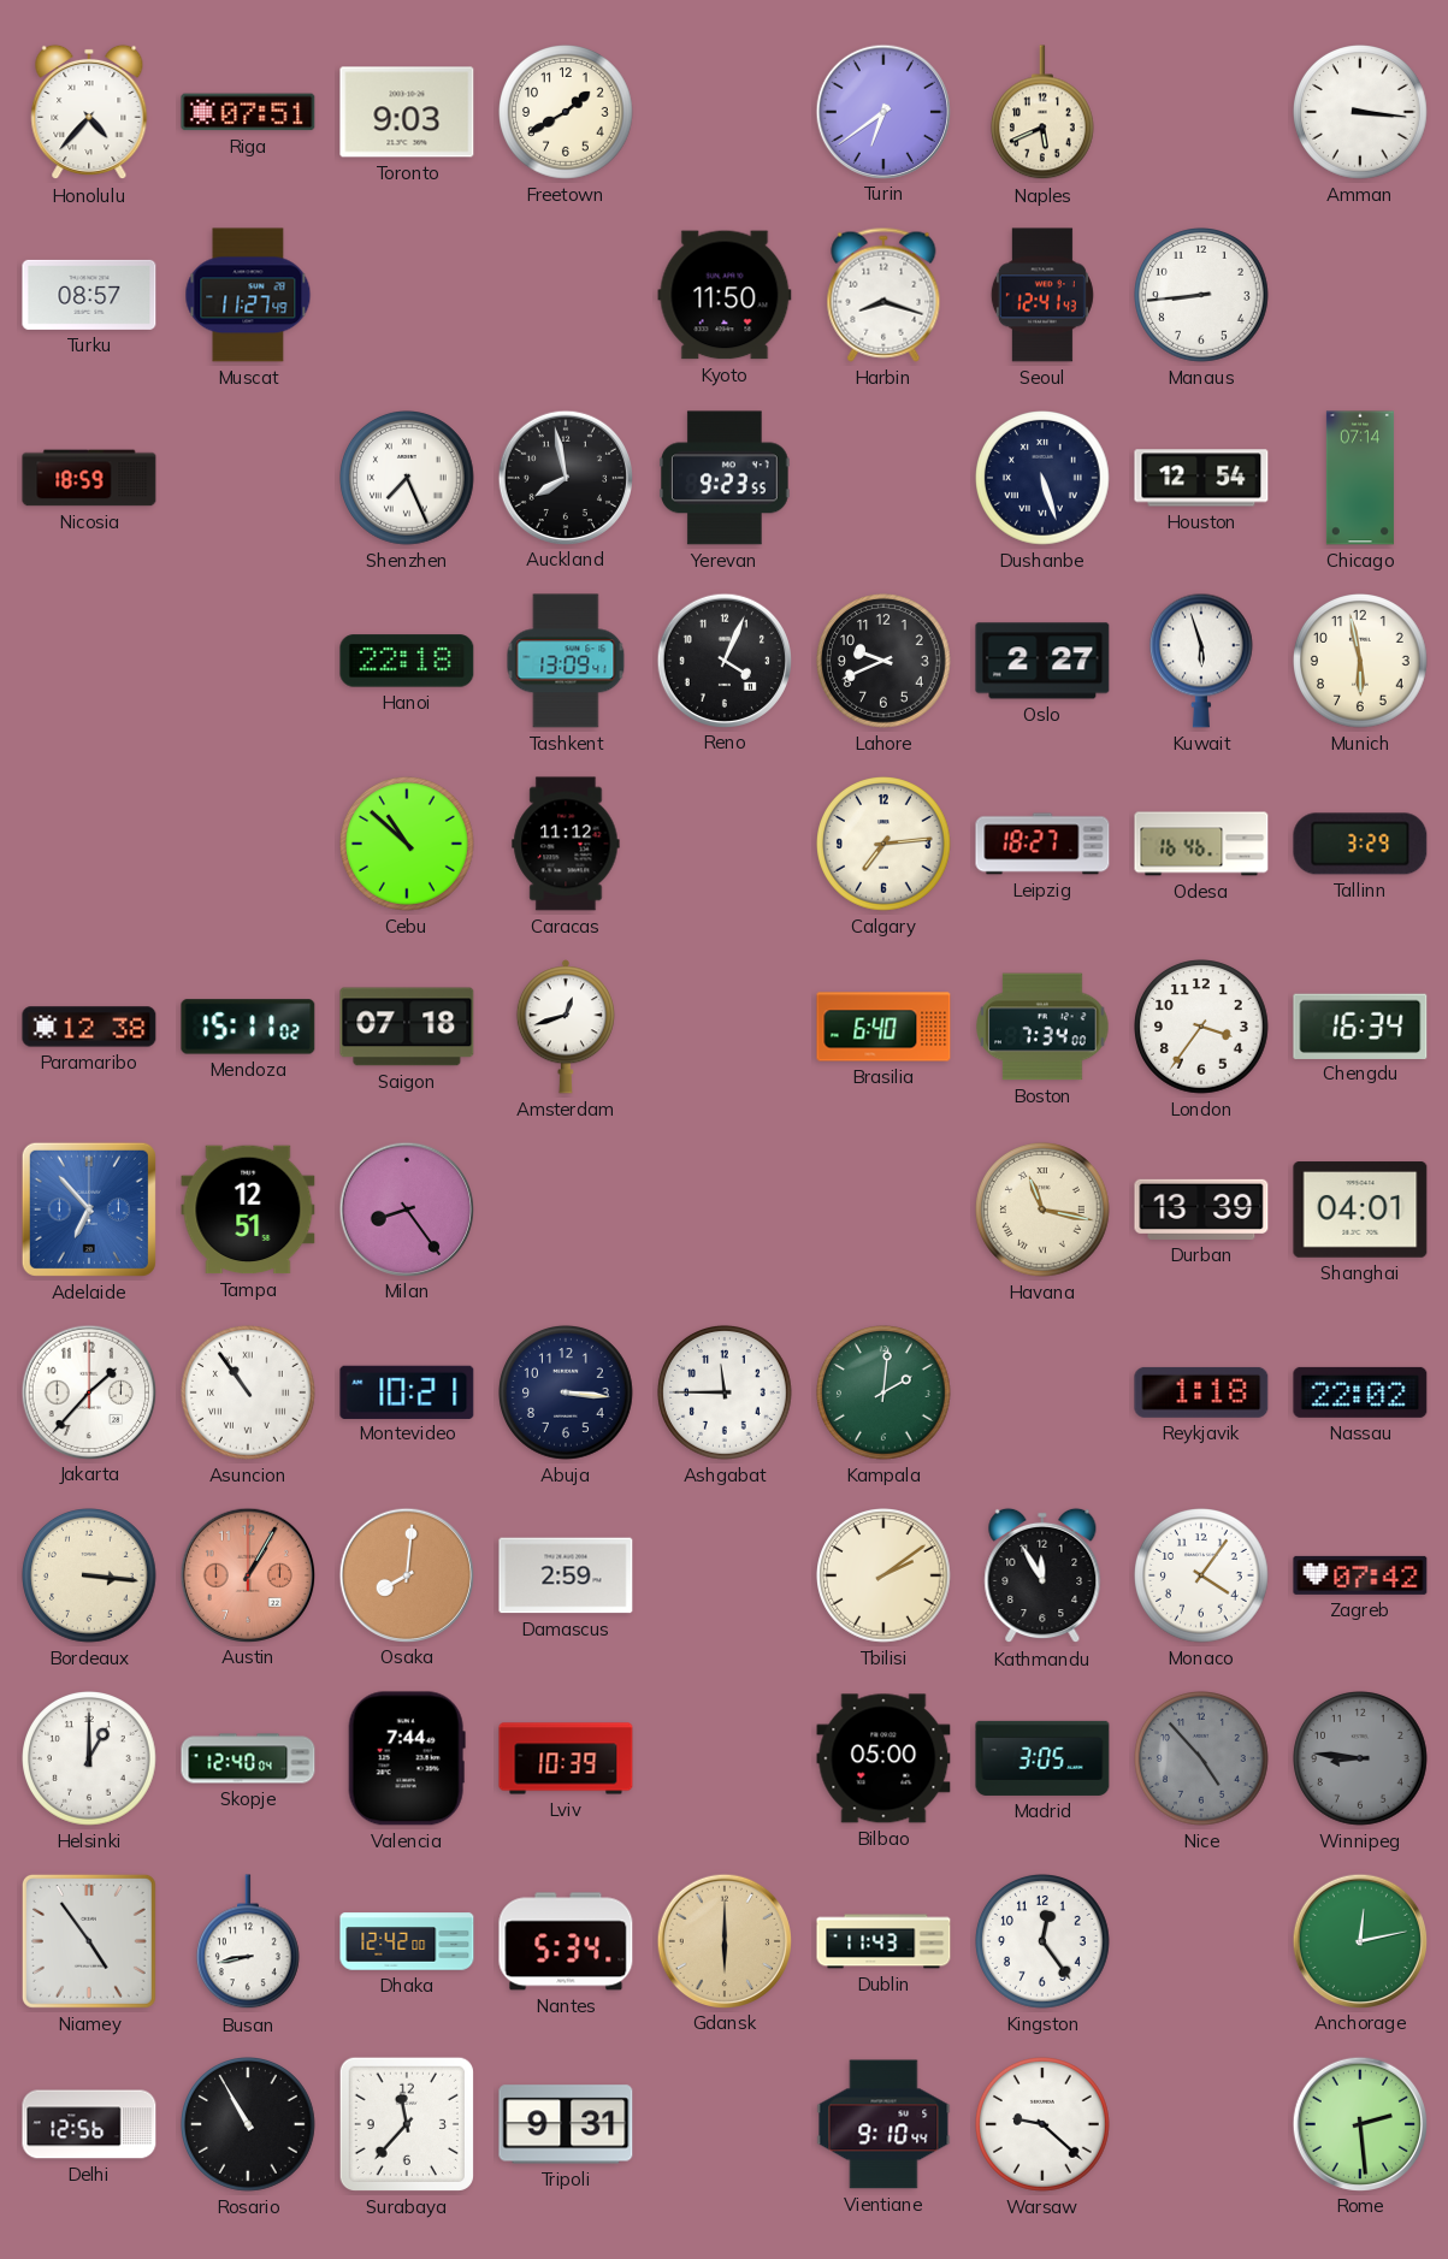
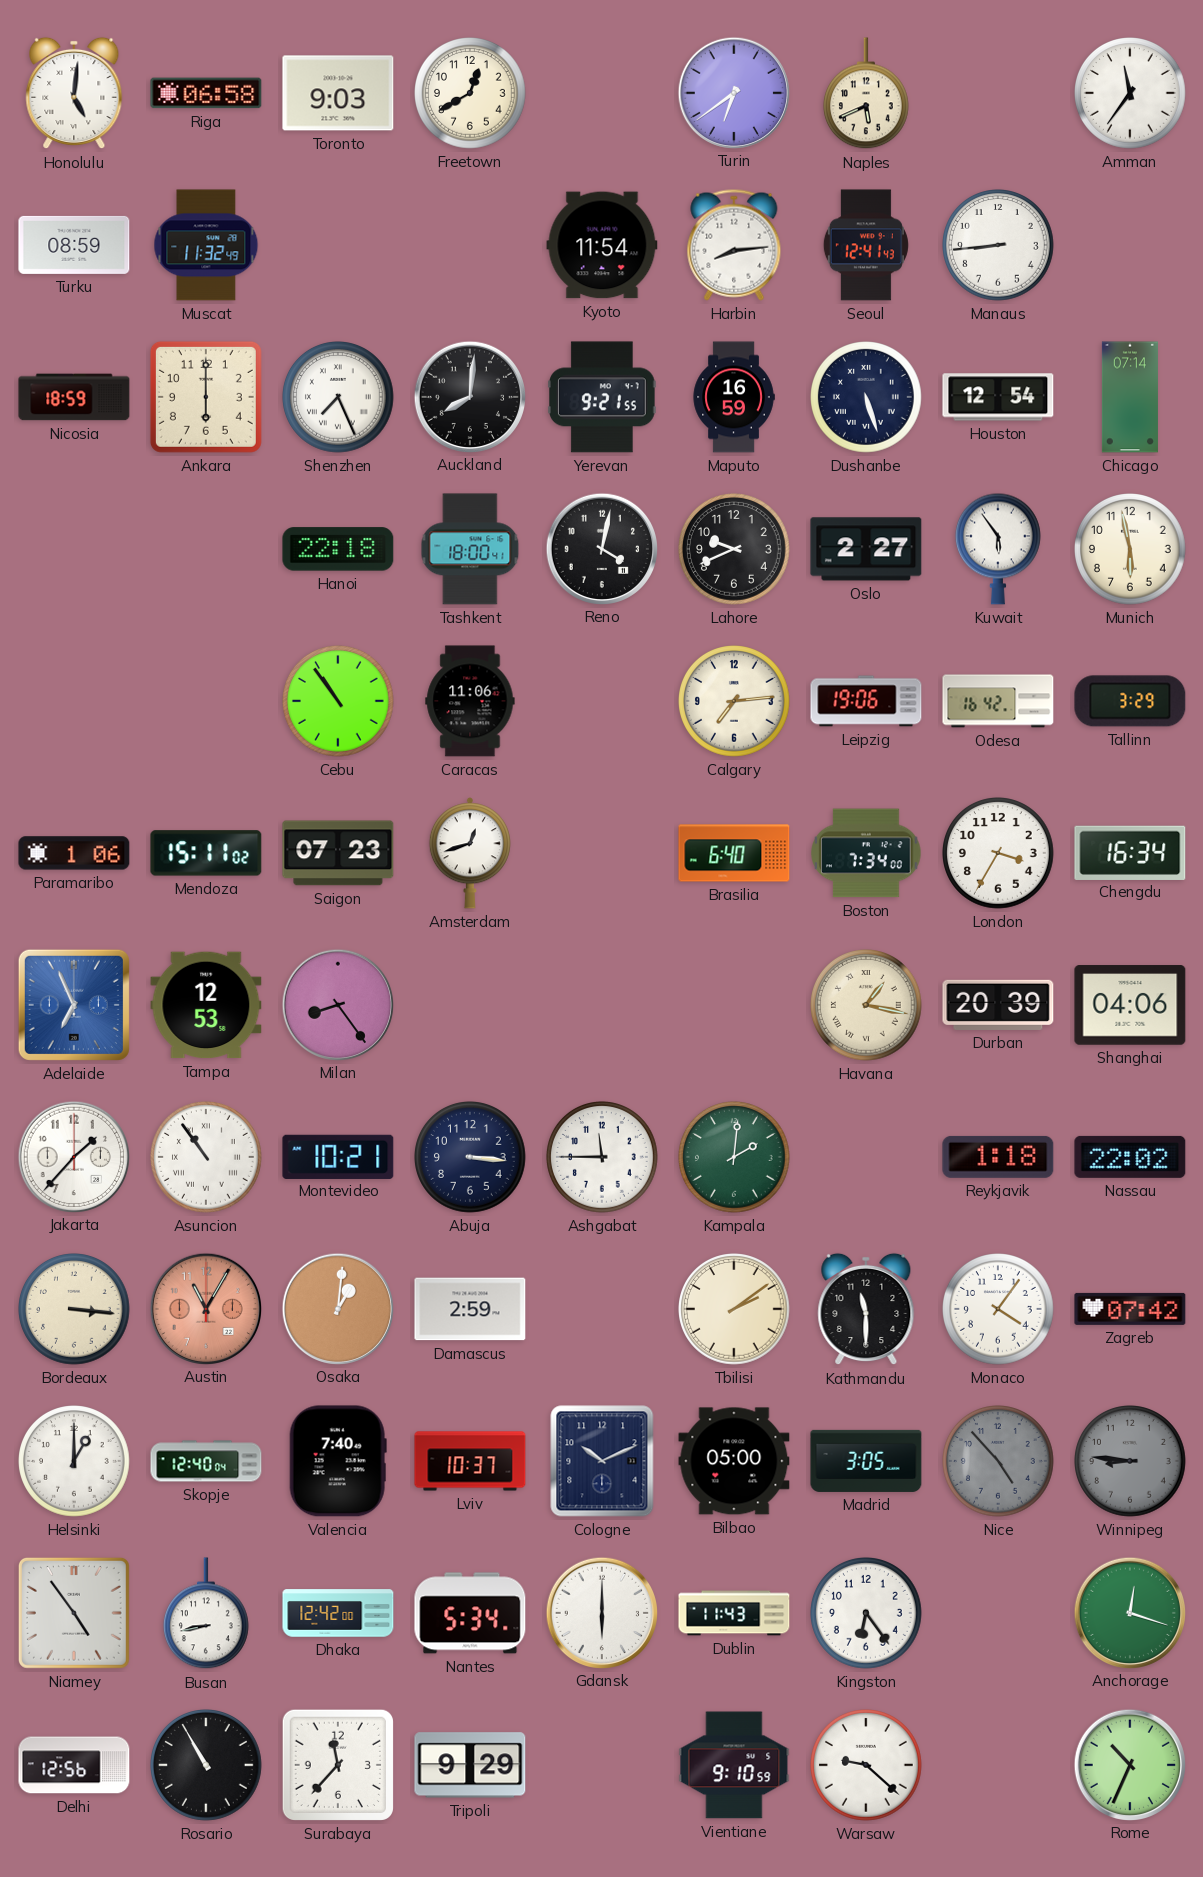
Honolulu: 4:37 -> 5:01 (74, 93)
Riga: 07:51 -> 06:58 (206, 93)
Freetown: 1:40 -> 12:40 (471, 94)
Amman: 3:16 -> 11:36 (1131, 94)
Turku: 08:57 -> 08:59 (74, 245)
Muscat: 11:27 -> 11:32 (206, 245)
Kyoto: 11:50 -> 11:54 (602, 245)
Harbin: 8:18 -> 8:14 (734, 245)
Ankara: none -> 6:00 (206, 397)
Auckland: 7:58 -> 8:01 (469, 396)
Yerevan: 9:23 -> 9:21 (603, 397)
Maputo: none -> 16:59 (734, 397)
Tashkent: 13:09 -> 18:00 (470, 549)
Reno: 4:04 -> 4:02 (601, 548)
Kuwait: 5:57 -> 5:54 (998, 549)
Cebu: 10:52 -> 10:54 (339, 702)
Caracas: 11:12 -> 11:06 (470, 701)
Leipzig: 18:27 -> 19:06 (866, 701)
Odesa: 16:46 -> 16:42 (998, 701)
Paramaribo: 12:38 -> 1:06 (74, 853)
Saigon: 07:18 -> 07:23 (338, 853)
London: 3:36 -> 3:35 (999, 854)
Adelaide: 6:53 -> 6:56 (74, 1005)
Tampa: 12:51 -> 12:53 (206, 1005)
Havana: 11:17 -> 1:17 (867, 1006)
Durban: 13:39 -> 20:39 (998, 1005)
Shanghai: 04:01 -> 04:06 (1130, 1005)
Austin: 1:05 -> 11:05 (205, 1308)
Osaka: 8:01 -> 1:01 (337, 1308)
Kathmandu: 11:55 -> 11:30 (866, 1309)
Valencia: 7:44 -> 7:40 (338, 1461)
Lviv: 10:39 -> 10:37 (470, 1461)
Cologne: none -> 10:11 (602, 1461)
Gdansk dial: champagne -> white (601, 1612)
Kingston: 12:24 -> 6:24 (867, 1614)
Anchorage: 12:13 -> 12:18 (1129, 1612)
Tripoli: 9:31 -> 9:29 (470, 1765)
Vientiane: 9:10:44 -> 9:10:59 (734, 1765)
Rome: 2:29 -> 10:34 (1129, 1764)
